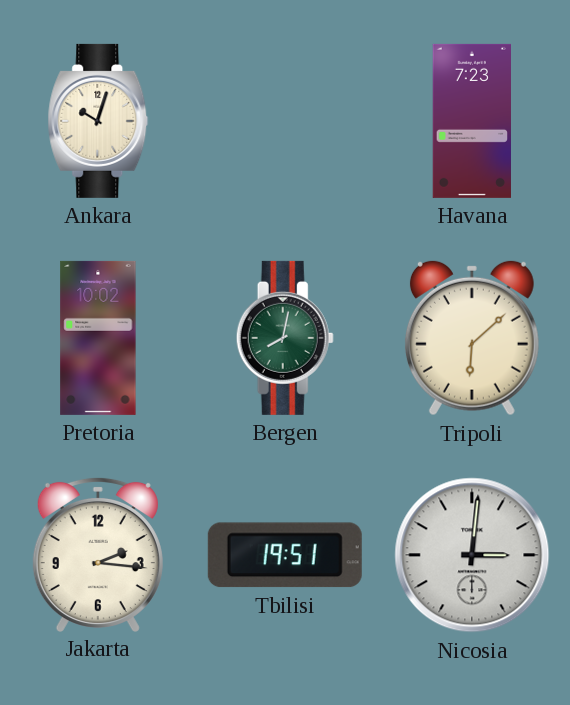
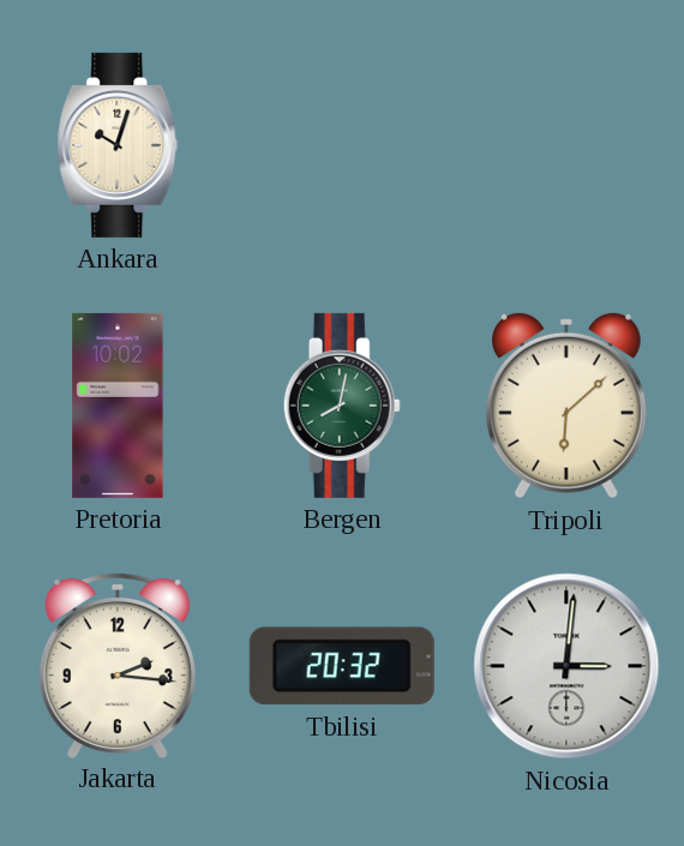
Havana: 7:23 -> none (472, 121)
Tbilisi: 19:51 -> 20:32 (342, 666)
